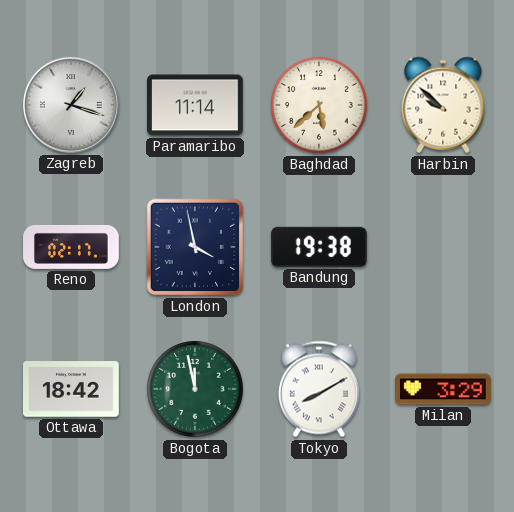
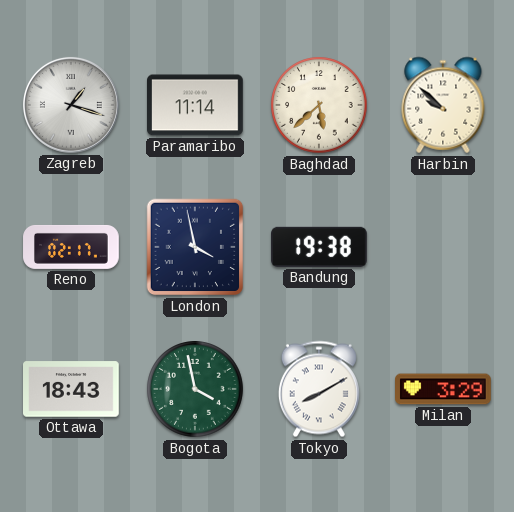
Ottawa: 18:42 -> 18:43 (72, 389)
Bogota: 11:58 -> 3:58 (195, 389)
